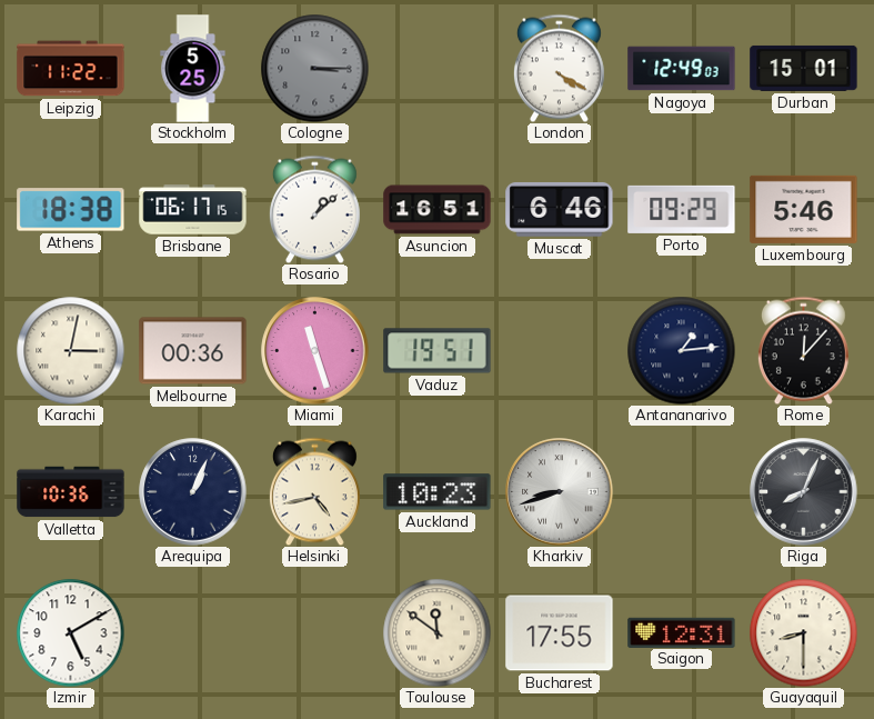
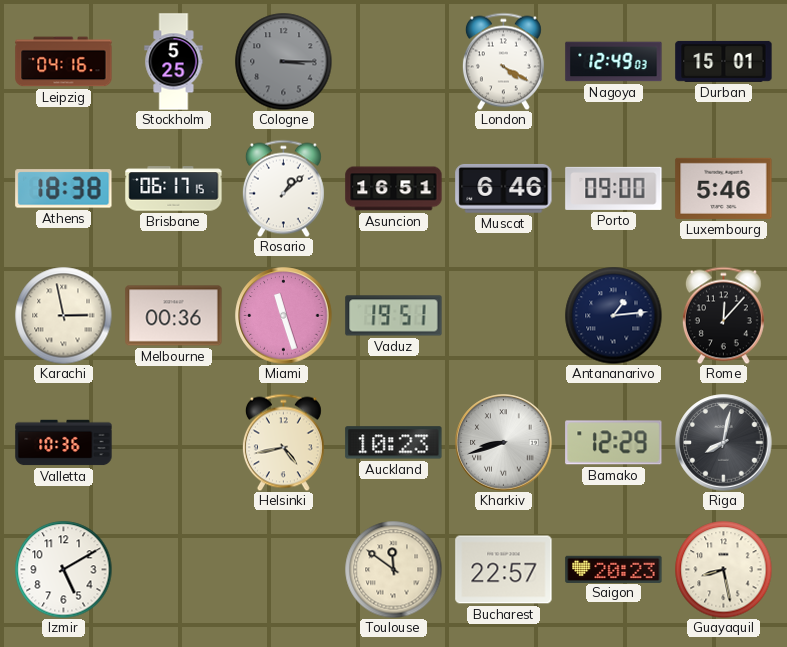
Leipzig: 11:22 -> 04:16 (64, 62)
Porto: 09:29 -> 09:00 (614, 188)
Karachi: 3:02 -> 2:58 (63, 315)
Arequipa: 1:04 -> none (193, 492)
Bamako: none -> 12:29 (614, 443)
Riga: 8:04 -> 8:02 (724, 443)
Bucharest: 17:55 -> 22:57 (504, 570)
Saigon: 12:31 -> 20:23 (614, 569)
Guayaquil: 8:30 -> 8:28 (723, 569)
